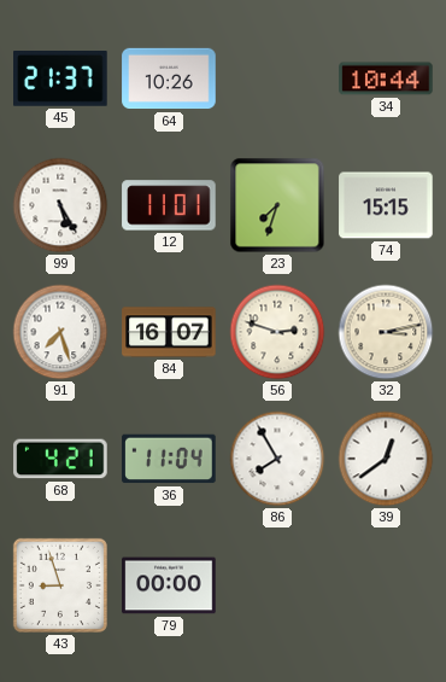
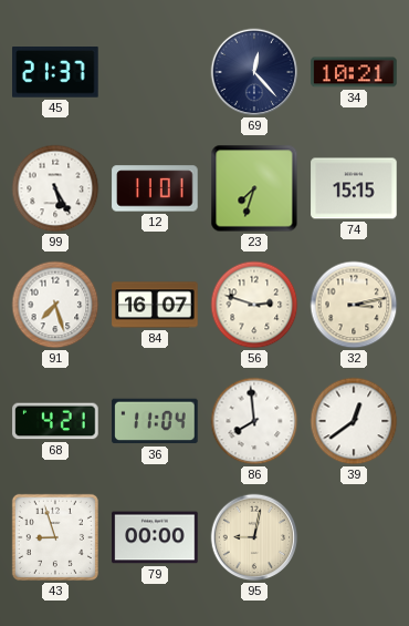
64: 10:26 -> none (169, 78)
69: none -> 12:23 (254, 72)
34: 10:44 -> 10:21 (354, 72)
86: 7:55 -> 7:59 (254, 421)
95: none -> 9:02 (254, 537)
